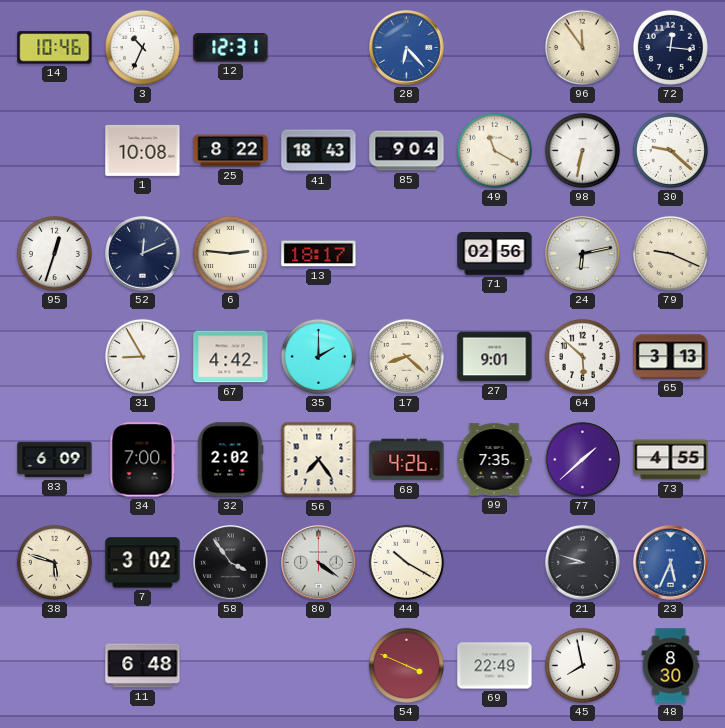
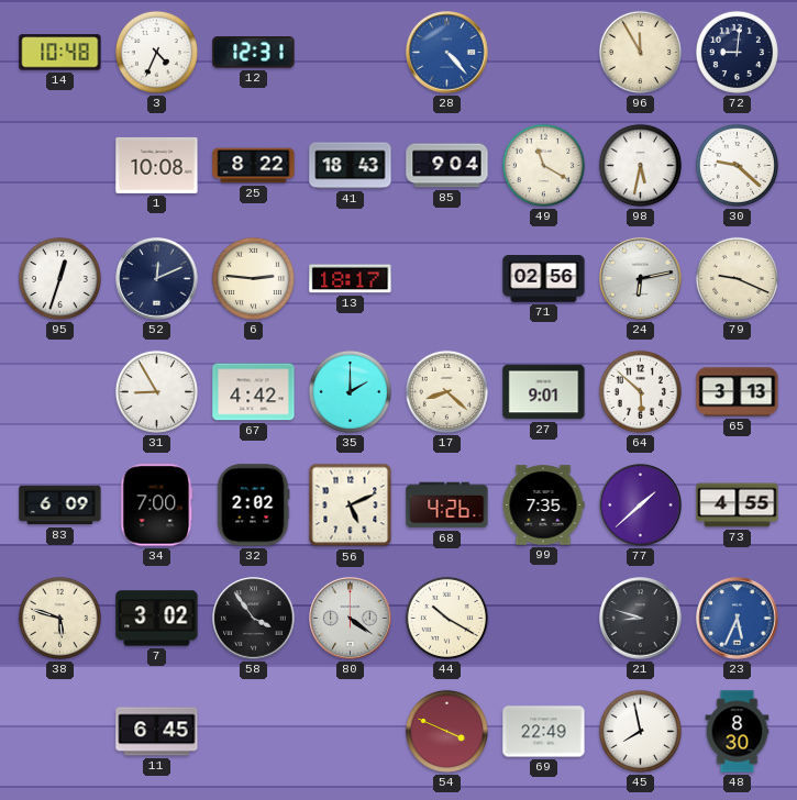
14: 10:46 -> 10:48 (60, 53)
3: 10:34 -> 4:34 (156, 52)
28: 6:23 -> 4:23 (447, 53)
96: 11:54 -> 11:55 (640, 52)
72: 12:16 -> 9:01 (737, 52)
98: 6:32 -> 5:32 (640, 165)
56: 7:24 -> 5:11 (351, 505)
11: 6:48 -> 6:45 (157, 732)
